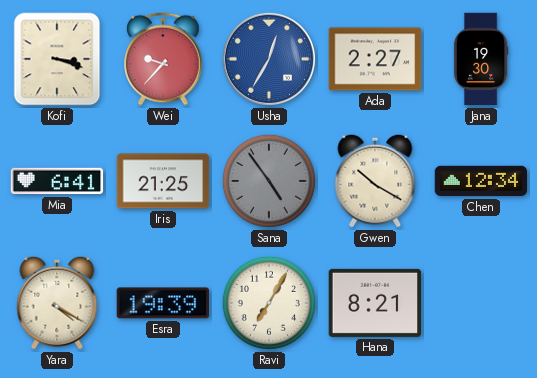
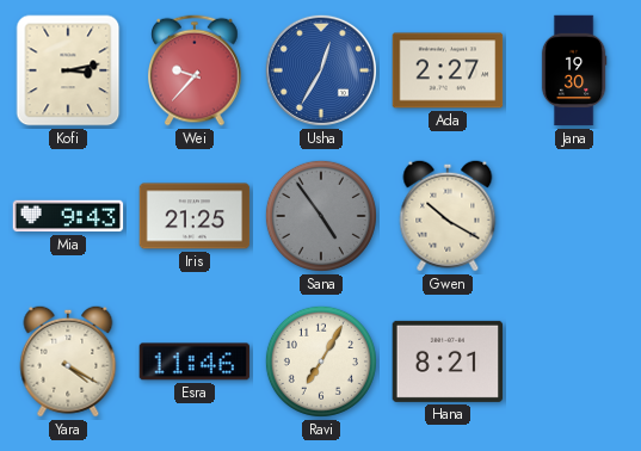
Kofi: 3:18 -> 3:13 (68, 70)
Mia: 6:41 -> 9:43 (68, 216)
Chen: 12:34 -> none (481, 181)
Esra: 19:39 -> 11:46 (195, 362)
